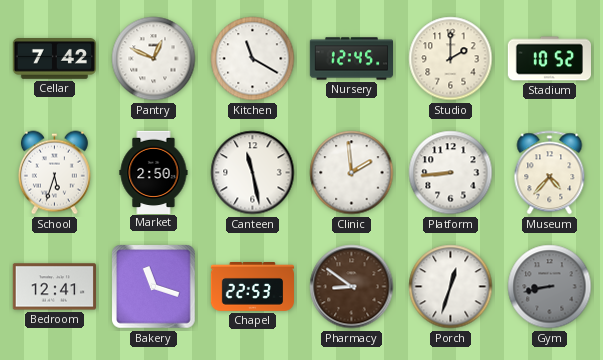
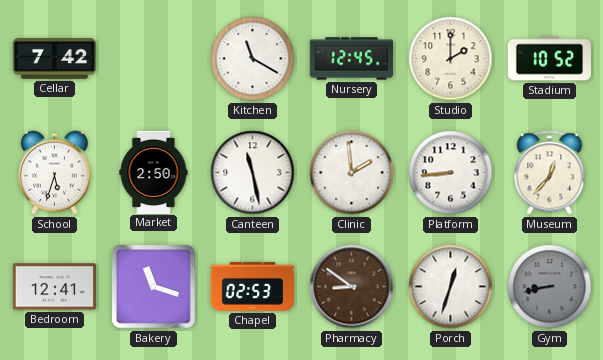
Pantry: 12:49 -> none (154, 59)
Museum: 4:37 -> 12:37 (550, 173)
Chapel: 22:53 -> 02:53 (253, 287)
